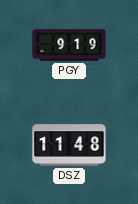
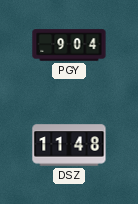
PGY: 9:19 -> 9:04 (69, 45)
